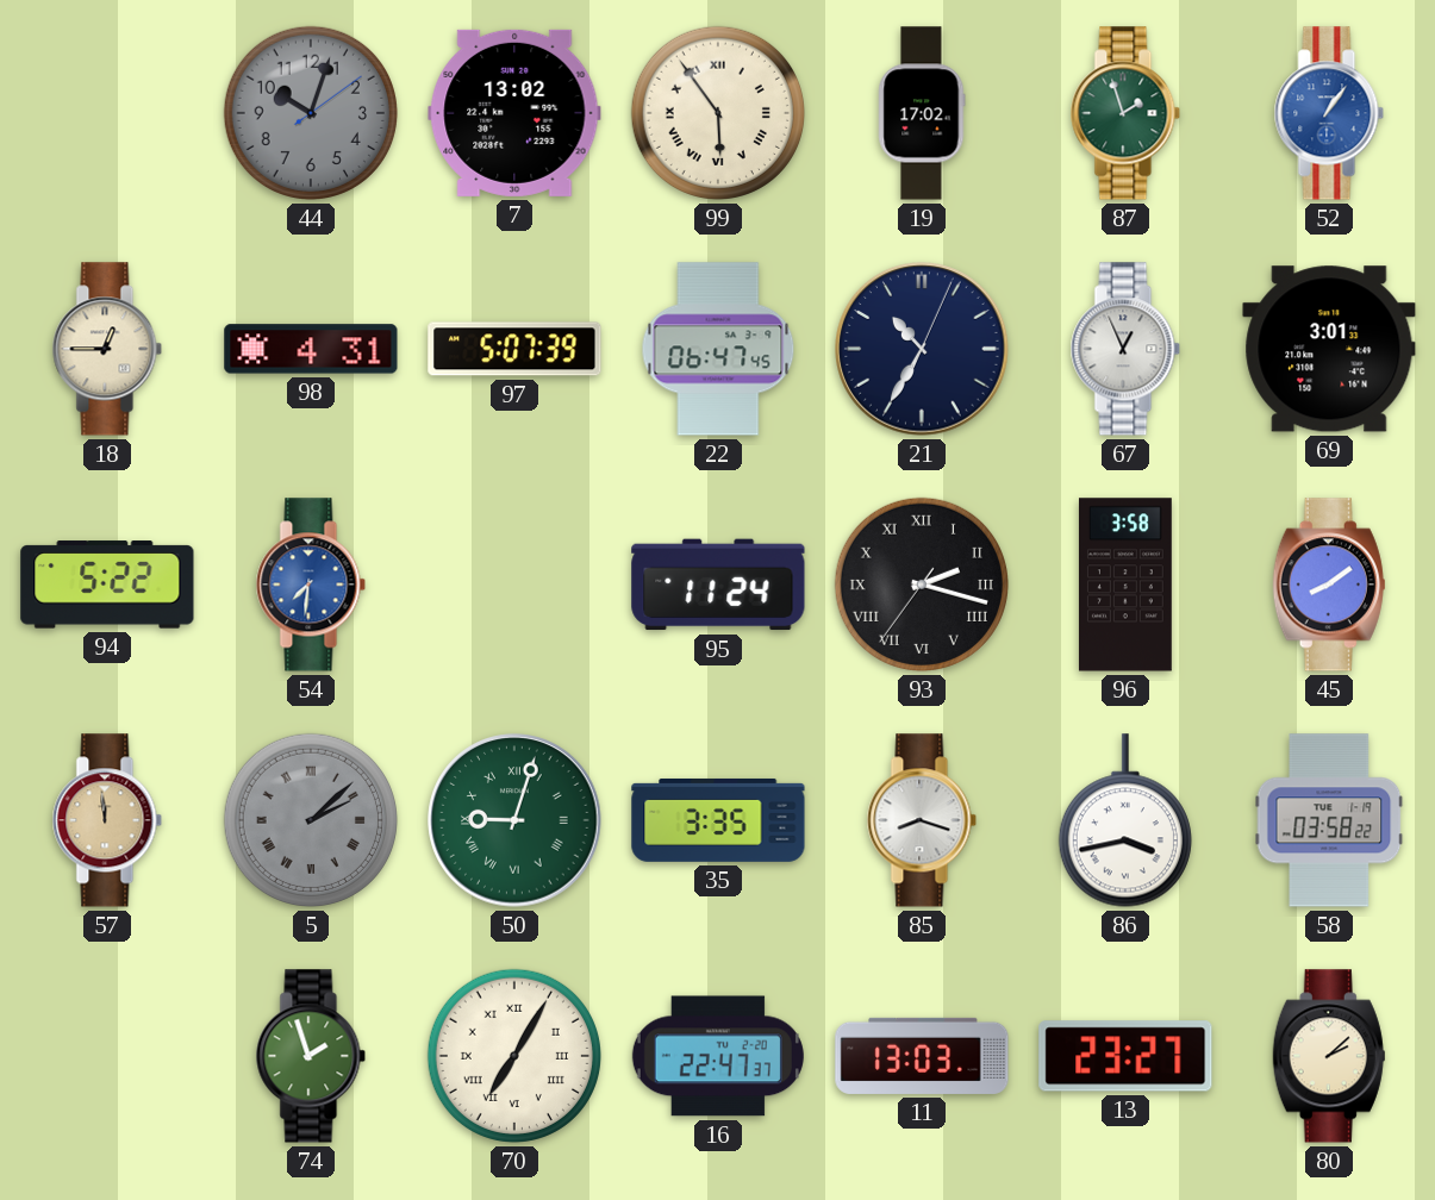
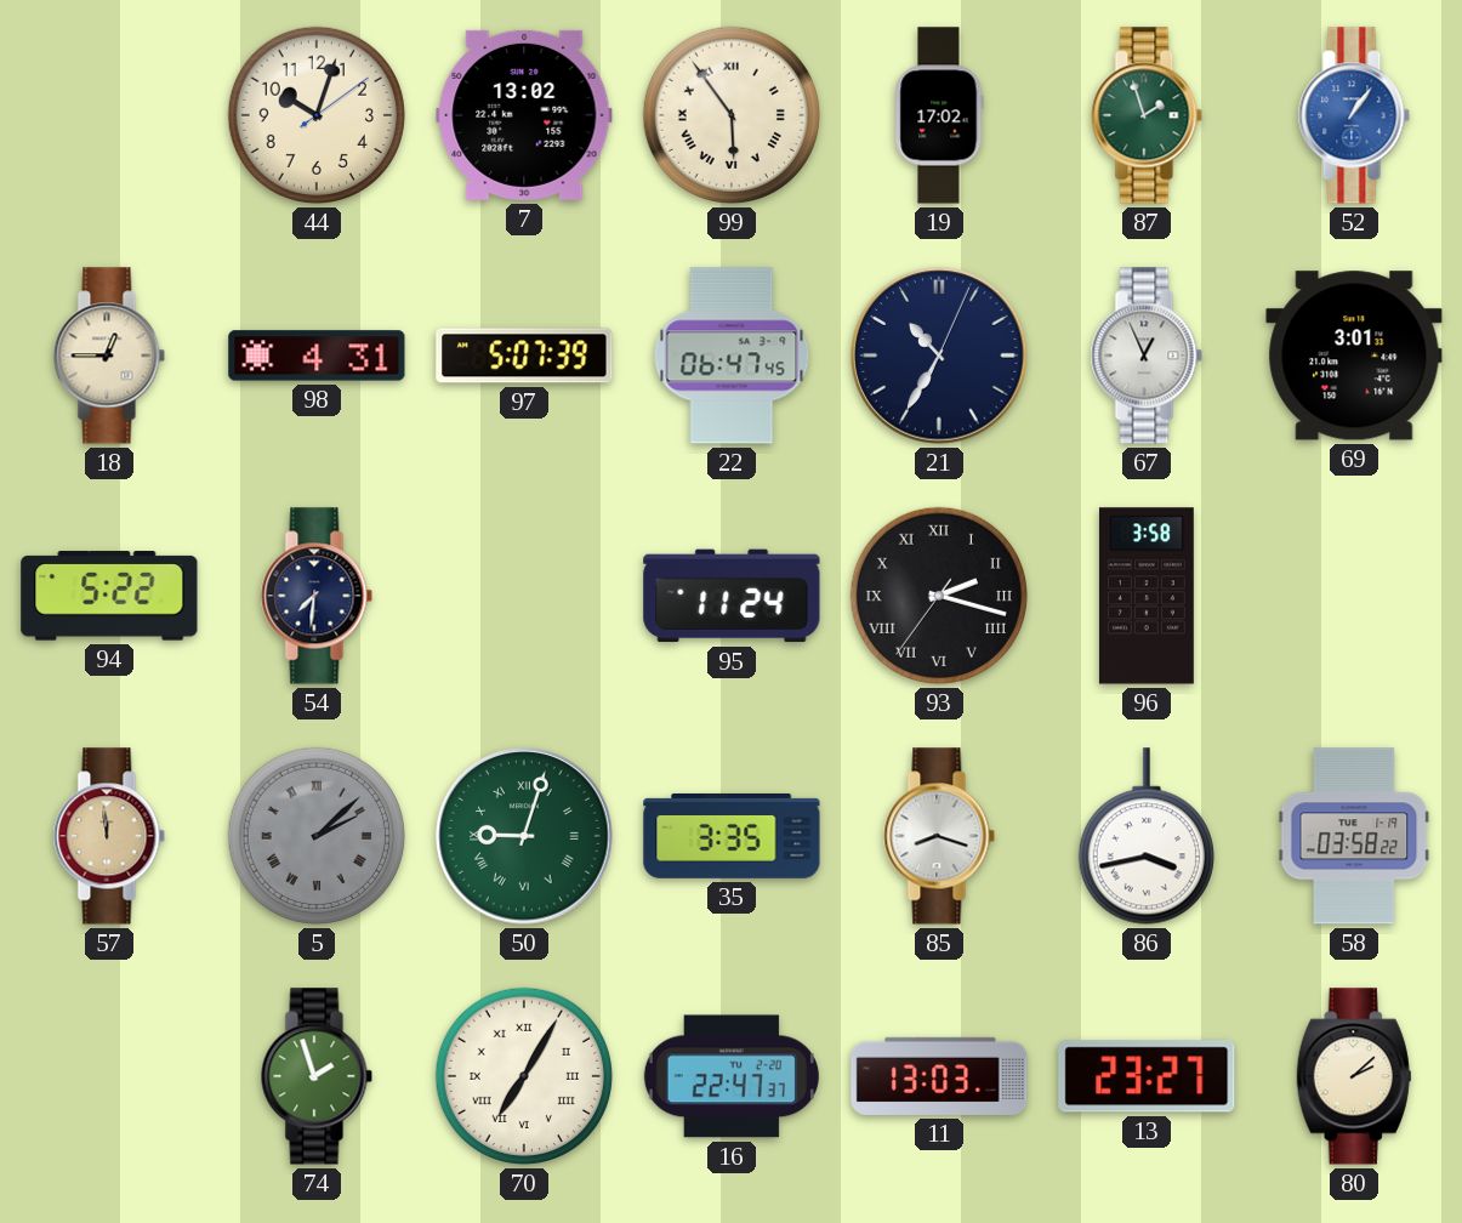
44 dial: grey -> cream (317, 115)
54 dial: blue -> navy (317, 596)
45: 8:09 -> none (1329, 585)
